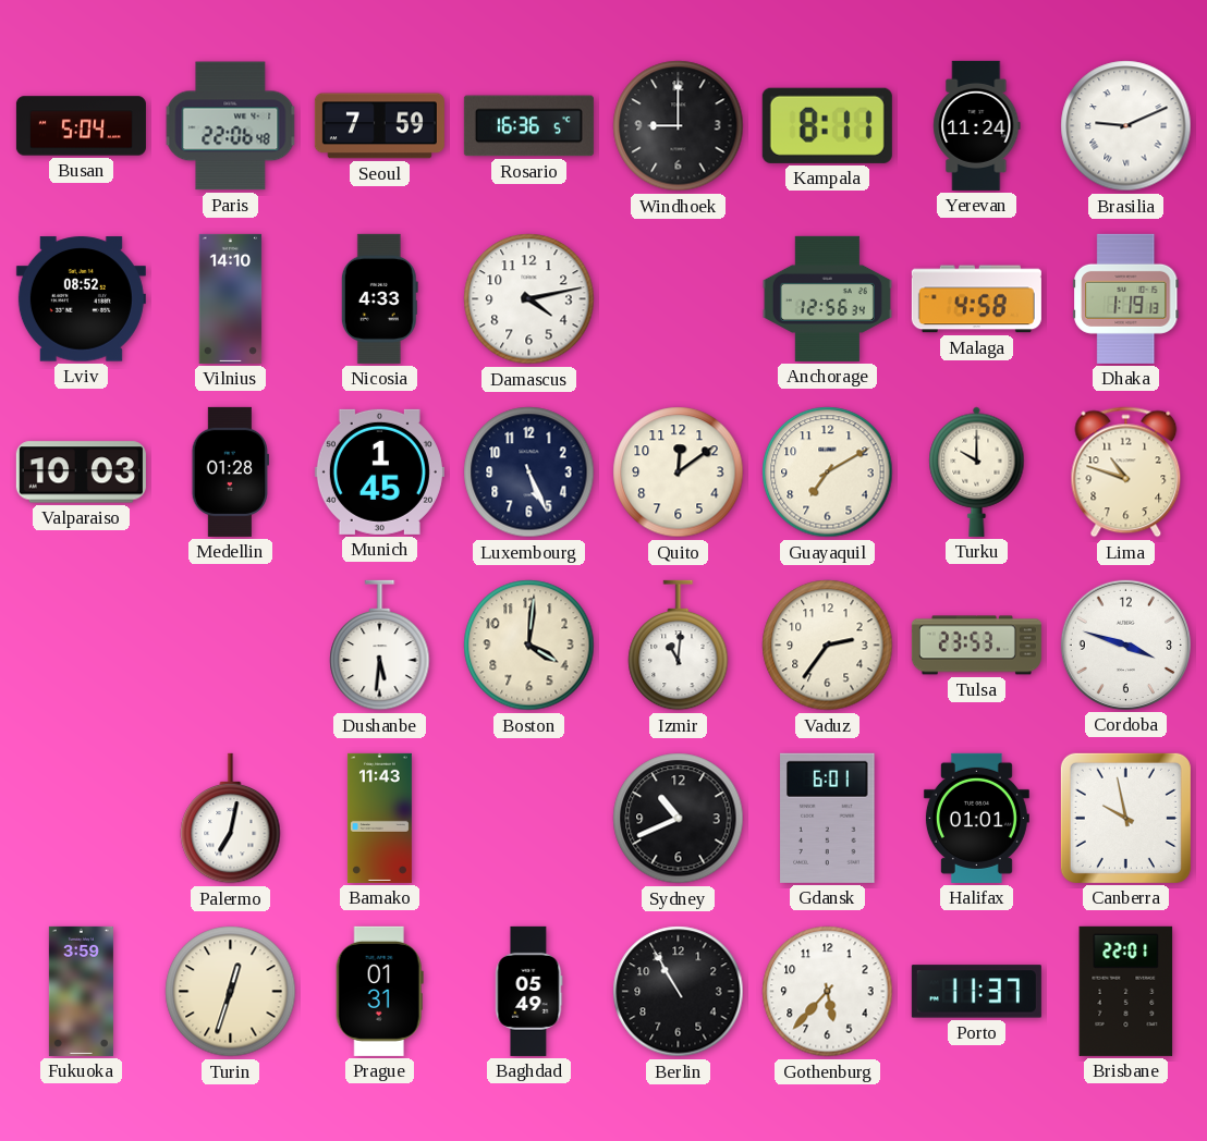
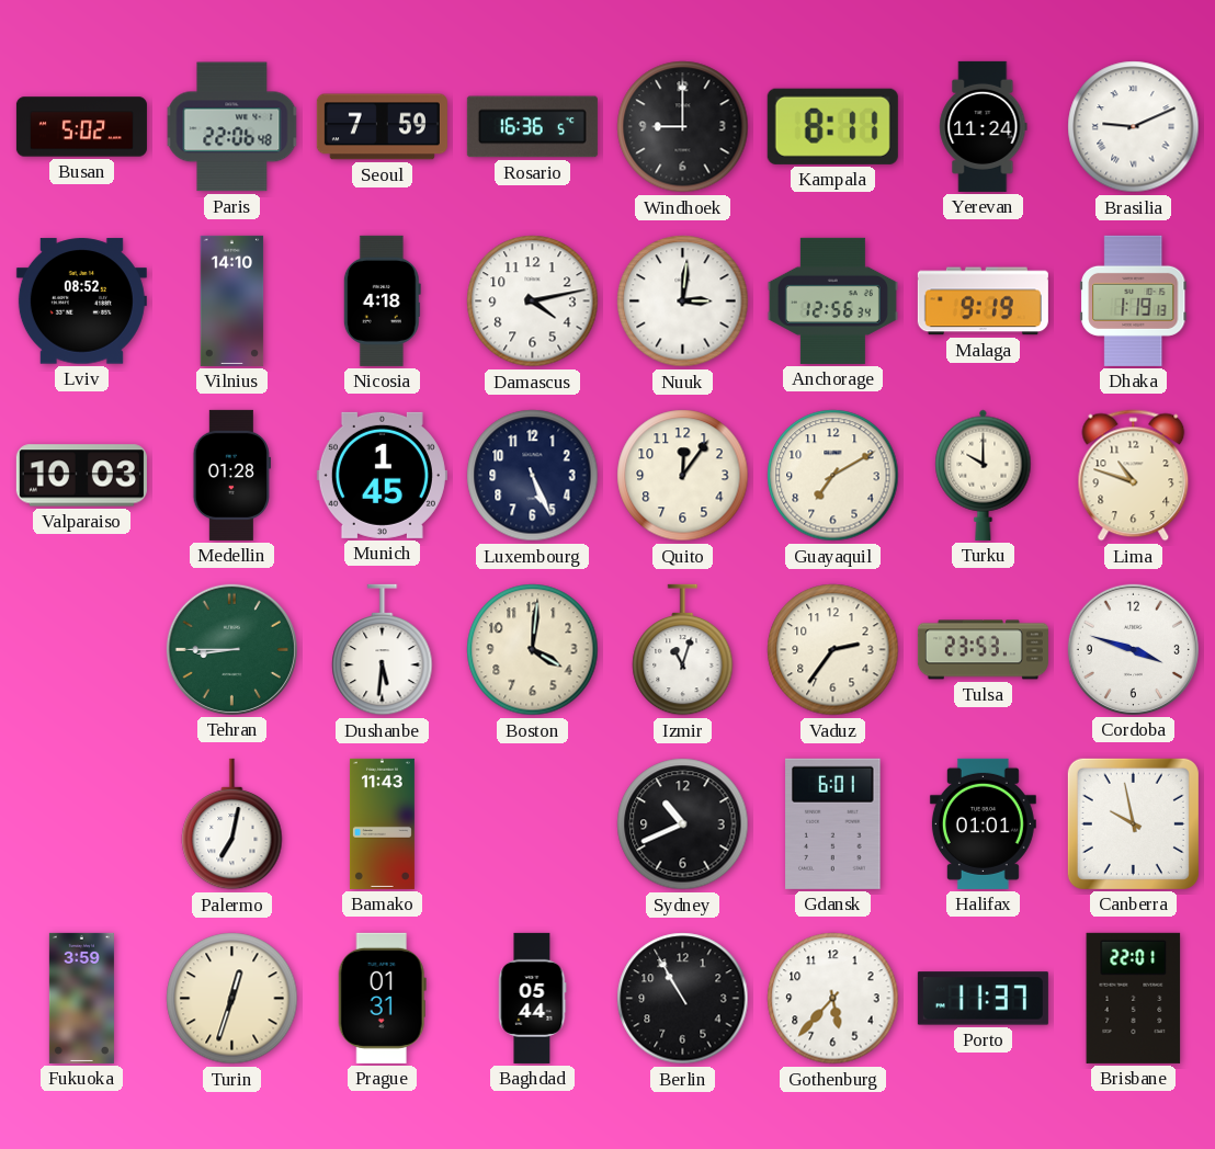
Busan: 5:04 -> 5:02 (81, 127)
Nicosia: 4:33 -> 4:18 (382, 300)
Nuuk: none -> 3:01 (683, 302)
Malaga: 4:58 -> 9:19 (983, 302)
Quito: 12:09 -> 12:06 (683, 476)
Tehran: none -> 8:45 (231, 649)
Izmir: 11:01 -> 11:03 (683, 650)
Baghdad: 05:49 -> 05:44 (533, 998)
